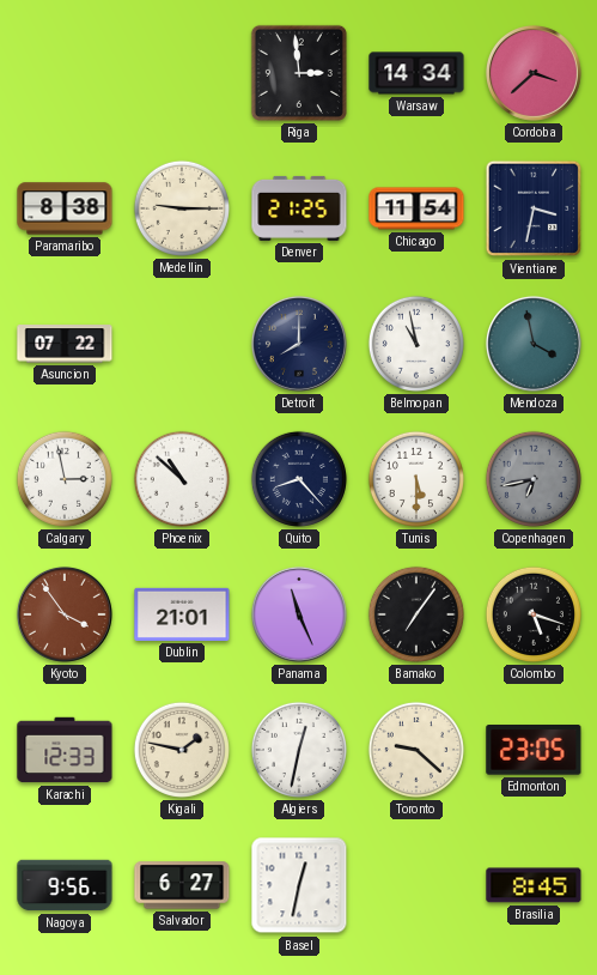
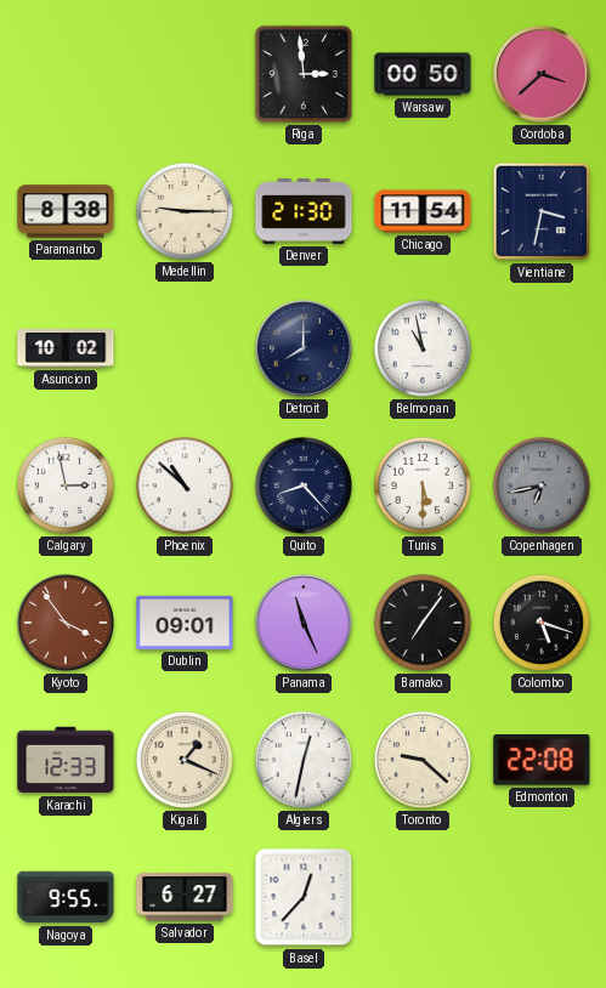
Warsaw: 14:34 -> 00:50 (423, 74)
Denver: 21:25 -> 21:30 (304, 211)
Asuncion: 07:22 -> 10:02 (66, 348)
Mendoza: 3:58 -> none (534, 344)
Dublin: 21:01 -> 09:01 (185, 623)
Kigali: 1:47 -> 1:19 (185, 760)
Edmonton: 23:05 -> 22:08 (542, 761)
Nagoya: 9:56 -> 9:55 (66, 897)
Basel: 12:32 -> 12:37 (304, 897)
Brasilia: 8:45 -> none (534, 885)
